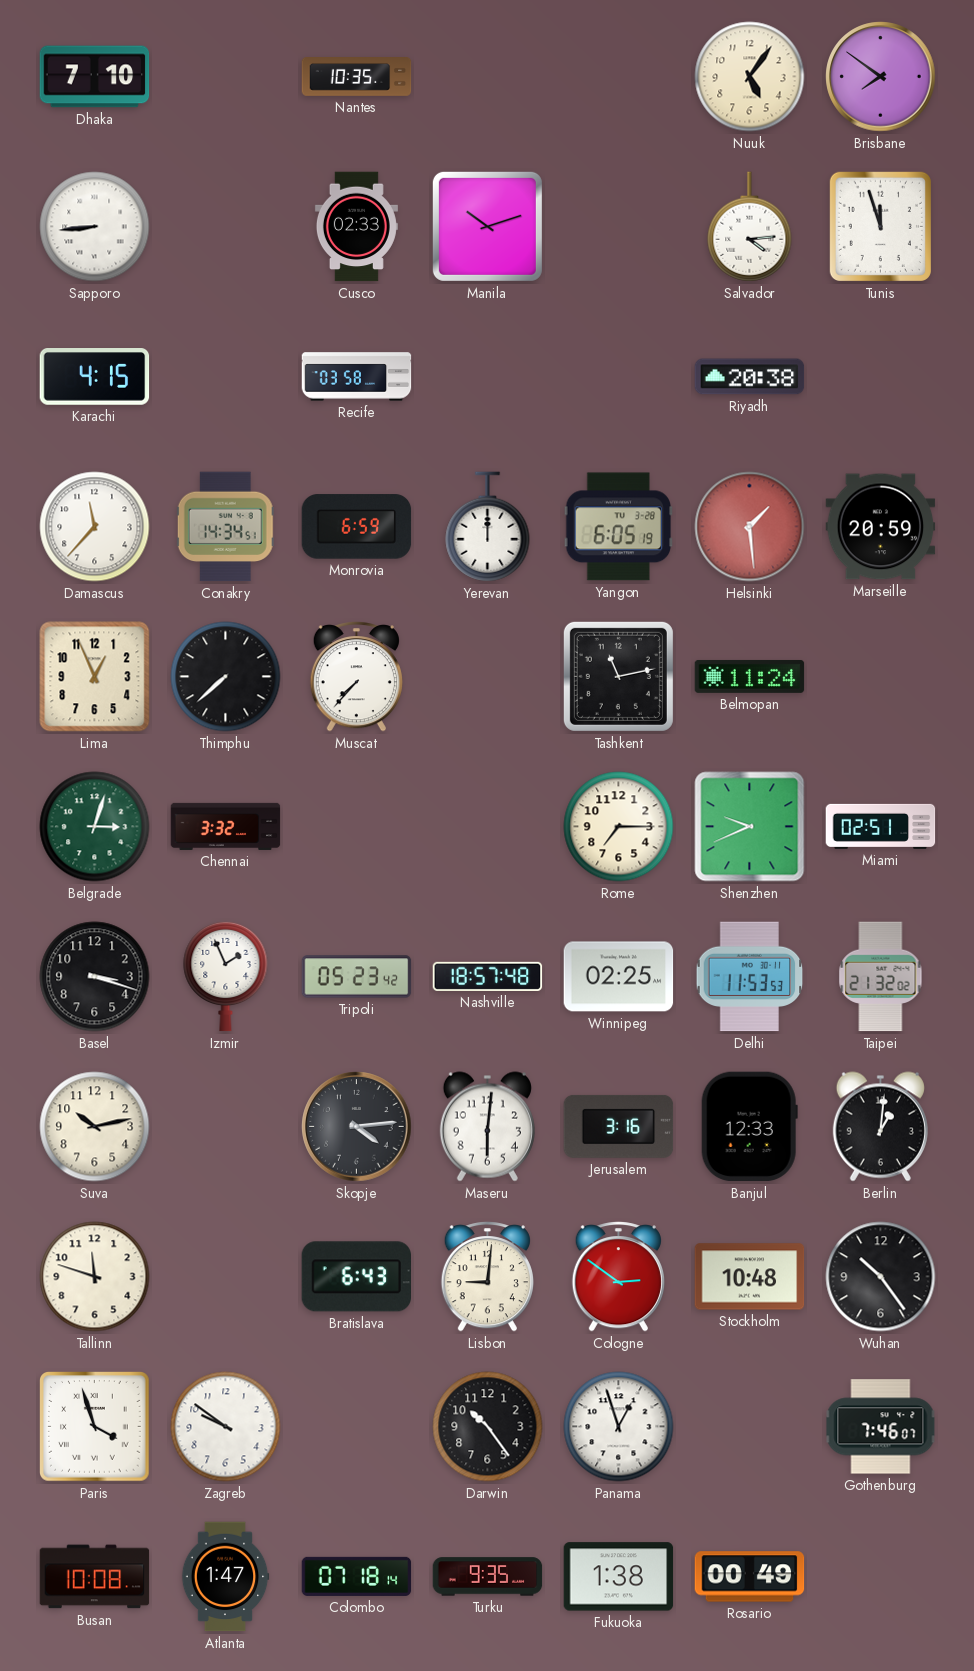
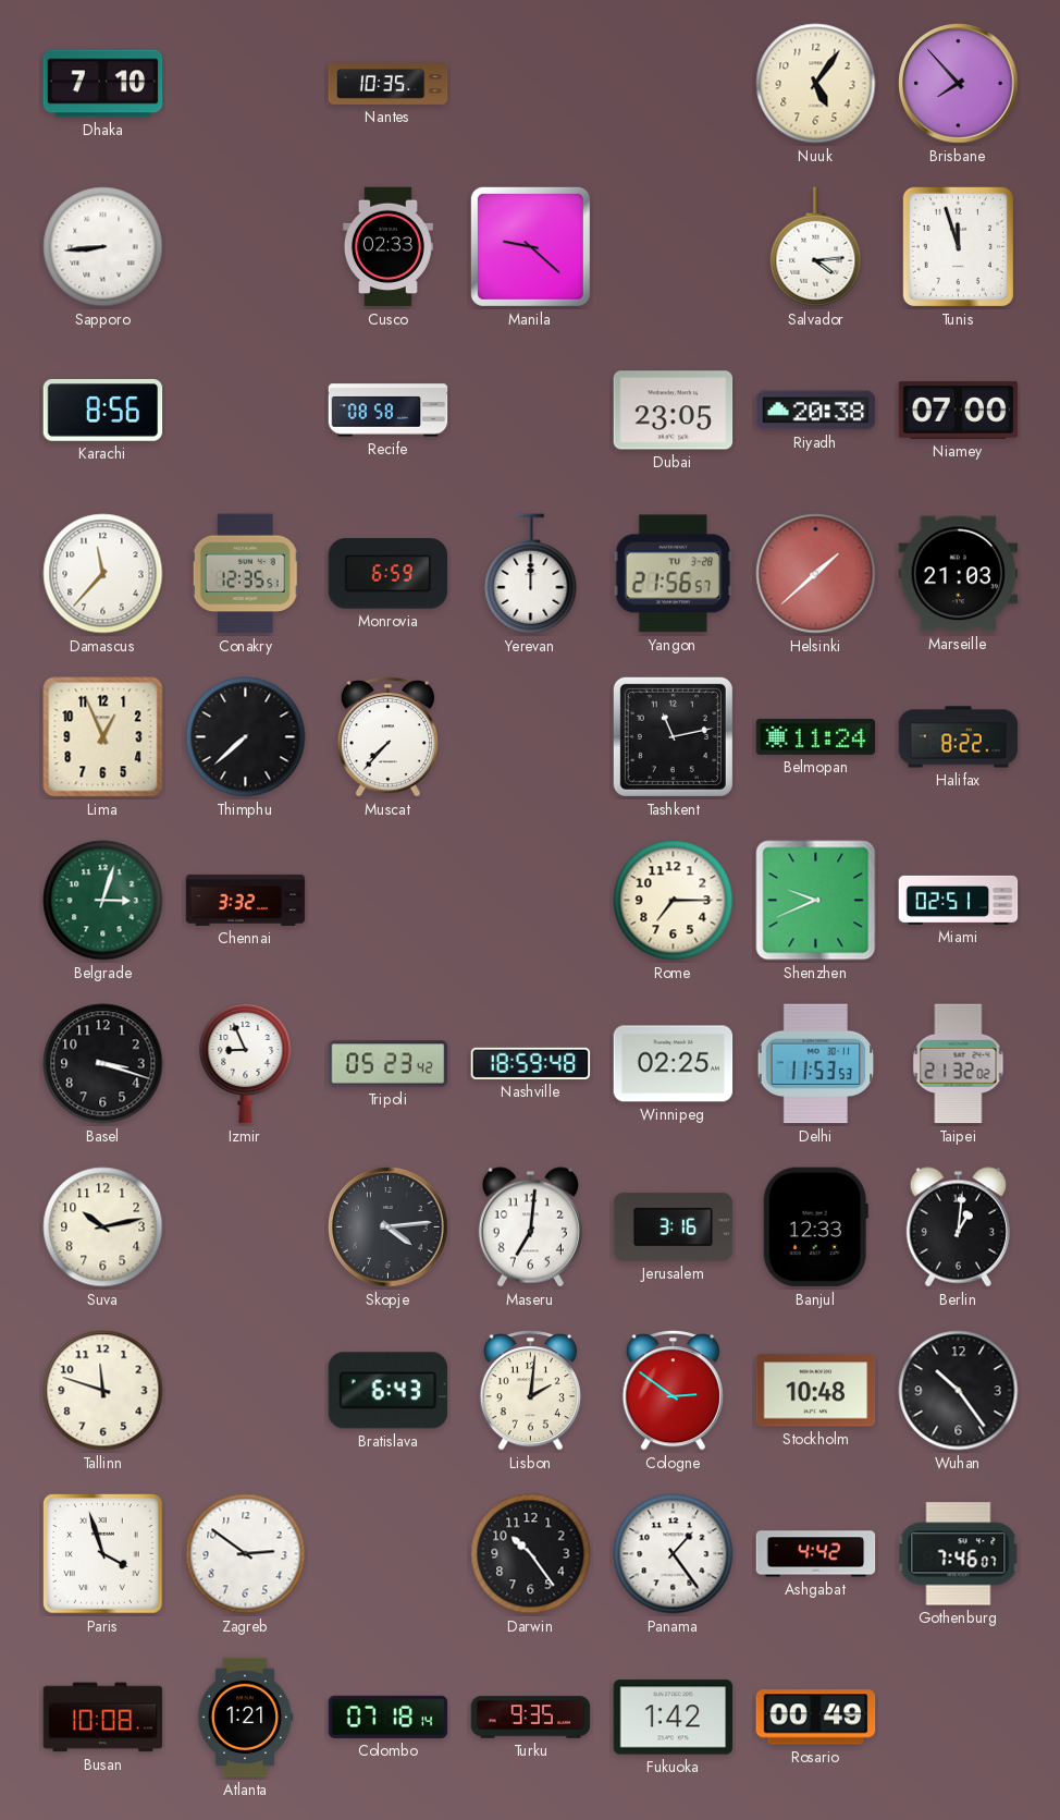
Brisbane: 7:51 -> 7:53 (959, 84)
Manila: 10:12 -> 9:22 (530, 246)
Karachi: 4:15 -> 8:56 (103, 411)
Recife: 03:58 -> 08:58 (389, 411)
Dubai: none -> 23:05 (674, 411)
Niamey: none -> 07:00 (959, 410)
Conakry: 14:34 -> 12:35 (245, 574)
Yangon: 6:05 -> 21:56 (674, 574)
Helsinki: 1:29 -> 1:38 (816, 574)
Marseille: 20:59 -> 21:03 (959, 574)
Halifax: none -> 8:22 (959, 737)
Izmir: 1:56 -> 8:56 (246, 1063)
Nashville: 18:57 -> 18:59 (531, 1063)
Maseru: 6:01 -> 7:01 (530, 1227)
Lisbon: 9:01 -> 2:01 (530, 1391)
Zagreb: 9:51 -> 2:51 (246, 1554)
Panama: 12:57 -> 1:24 (674, 1554)
Ashgabat: none -> 4:42 (816, 1554)
Atlanta: 1:47 -> 1:21 (245, 1718)
Fukuoka: 1:38 -> 1:42 (674, 1718)
